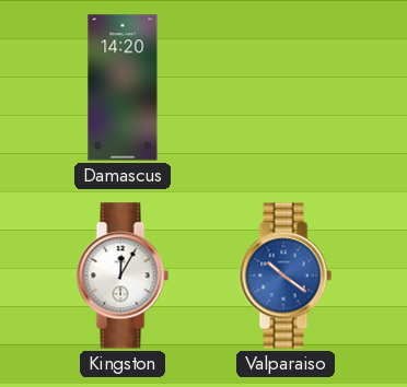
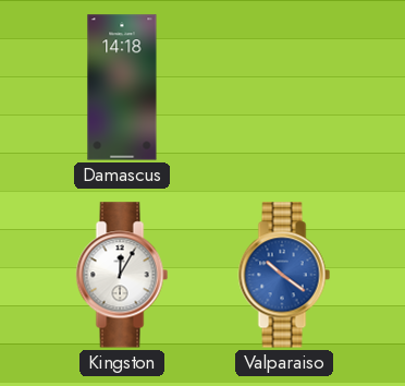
Damascus: 14:20 -> 14:18 (122, 87)
